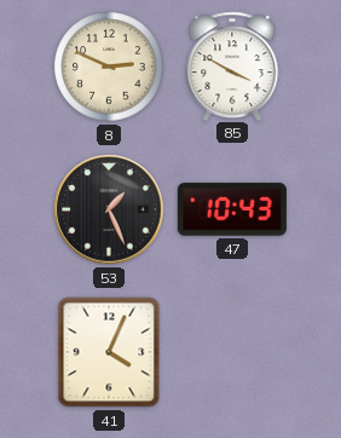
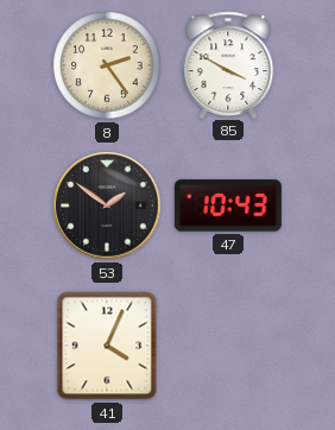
8: 2:49 -> 2:24 (107, 65)
53: 1:26 -> 1:51 (107, 205)
